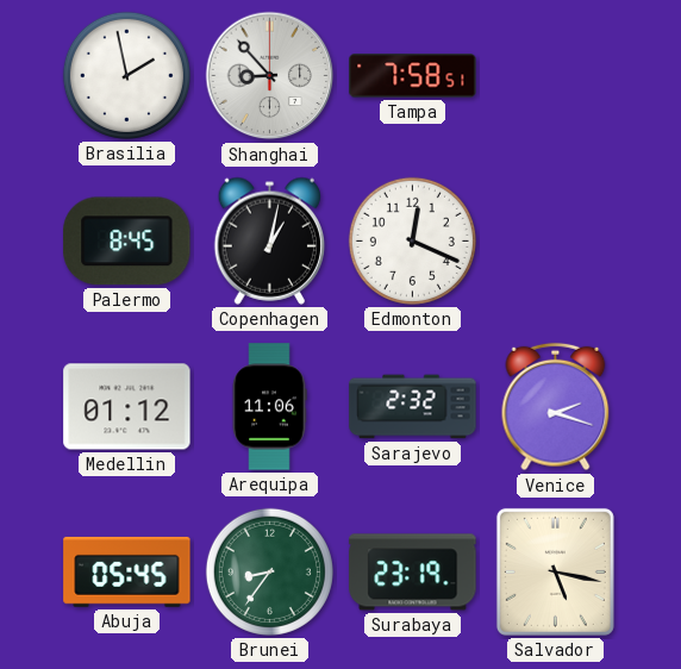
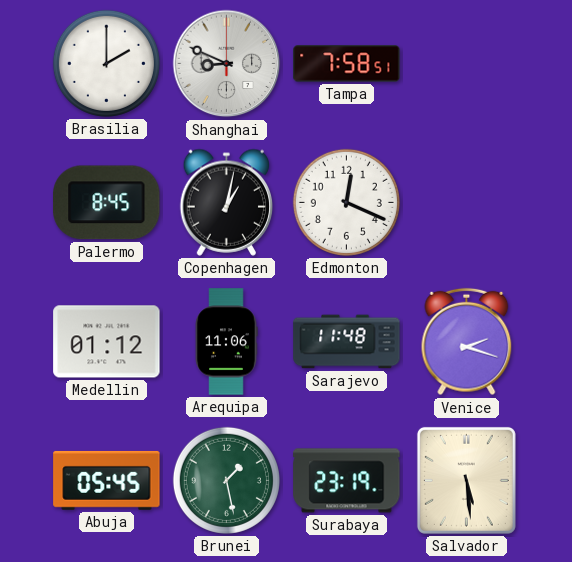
Brasilia: 1:58 -> 2:00 (106, 63)
Shanghai: 8:53 -> 8:49 (227, 64)
Sarajevo: 2:32 -> 11:48 (347, 342)
Brunei: 8:36 -> 1:28 (226, 480)
Salvador: 5:17 -> 5:29 (466, 480)
